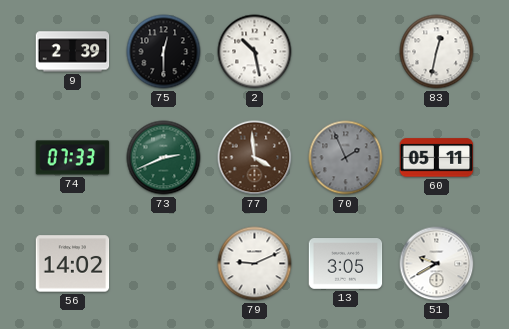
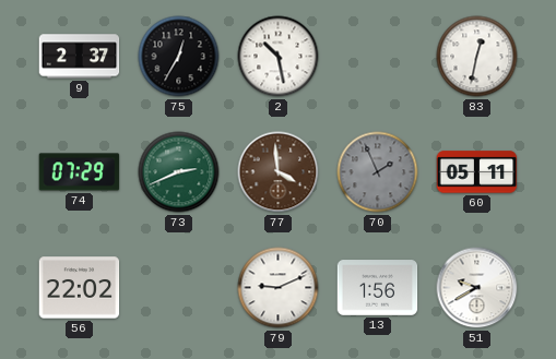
9: 2:39 -> 2:37 (80, 57)
75: 12:30 -> 12:35 (179, 57)
74: 07:33 -> 07:29 (80, 172)
56: 14:02 -> 22:02 (80, 288)
13: 3:05 -> 1:56 (378, 288)
